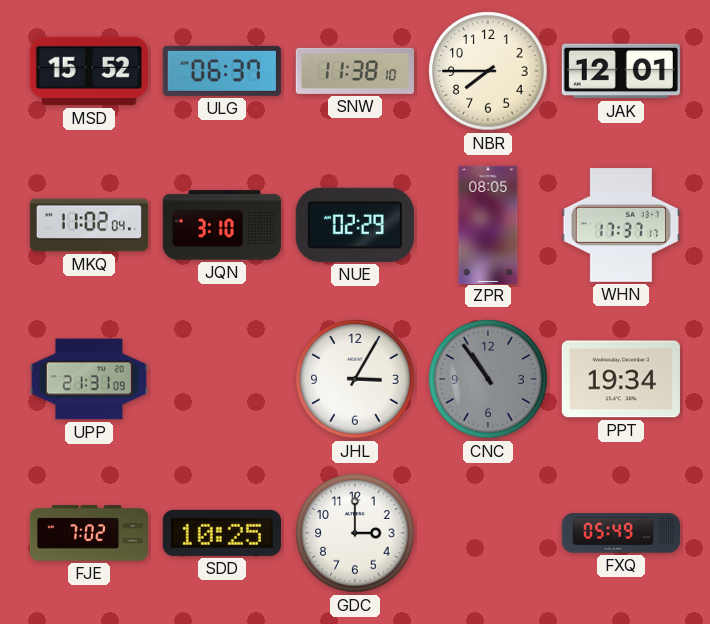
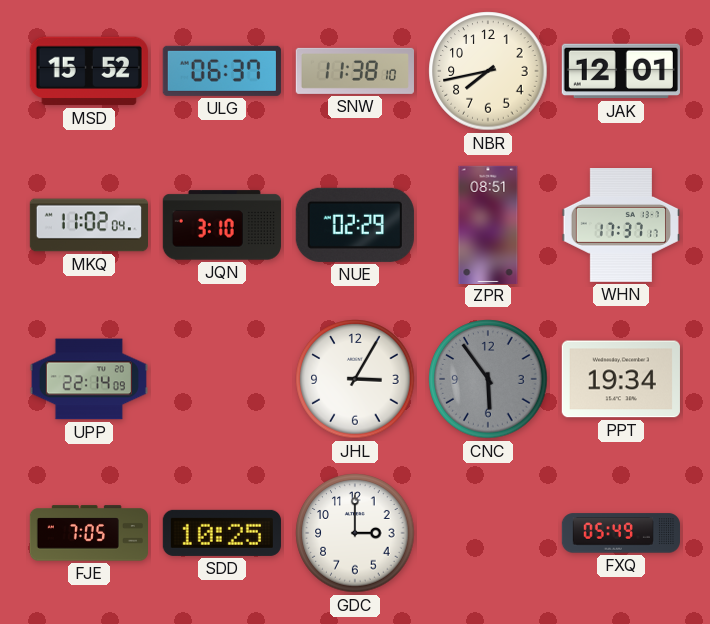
NBR: 7:45 -> 7:43 (488, 71)
ZPR: 08:05 -> 08:51 (488, 224)
UPP: 21:31 -> 22:14 (89, 379)
CNC: 10:54 -> 5:54 (488, 379)
FJE: 7:02 -> 7:05 (88, 533)
